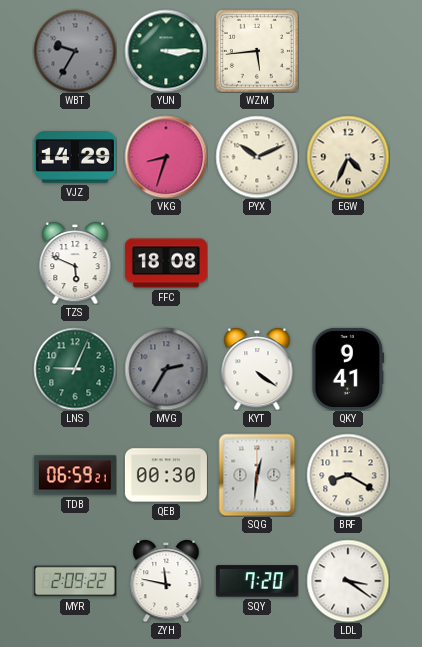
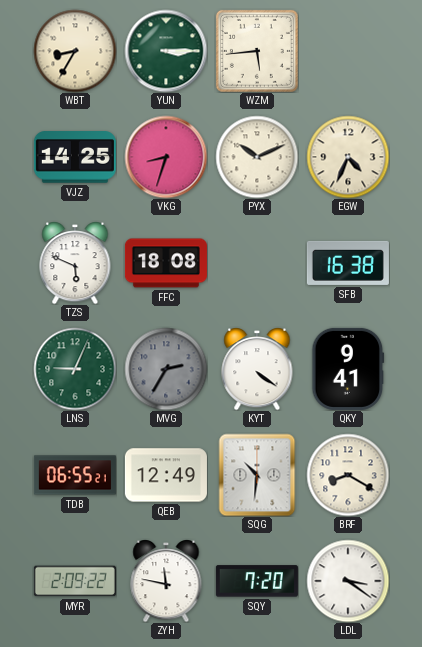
WBT: 9:35 -> 8:35 (75, 51)
WBT dial: grey -> cream (75, 51)
VJZ: 14:29 -> 14:25 (75, 157)
SFB: none -> 16:38 (348, 263)
TDB: 06:59 -> 06:55 (75, 475)
QEB: 00:30 -> 12:49 (166, 475)
SQG: 12:31 -> 10:31 (257, 475)
